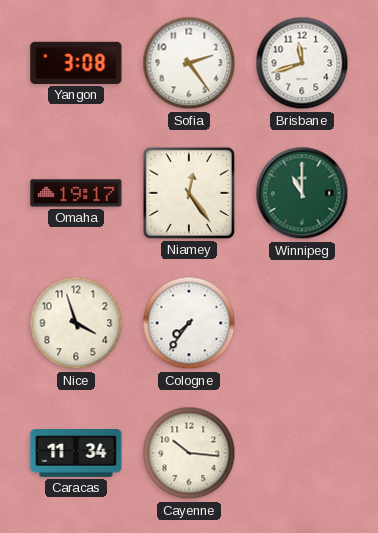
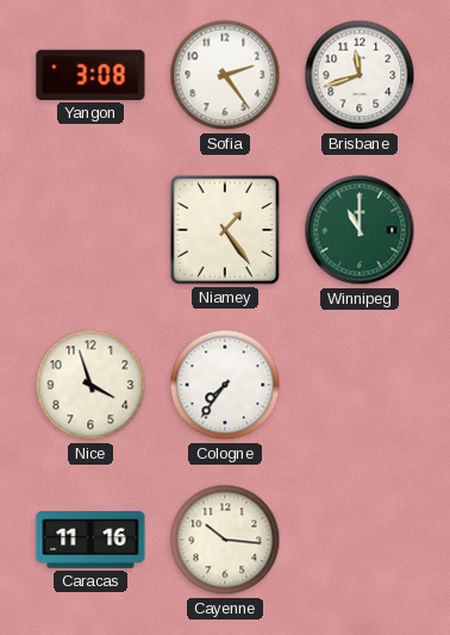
Omaha: 19:17 -> none (76, 193)
Niamey: 12:24 -> 1:24 (225, 230)
Caracas: 11:34 -> 11:16 (90, 541)
